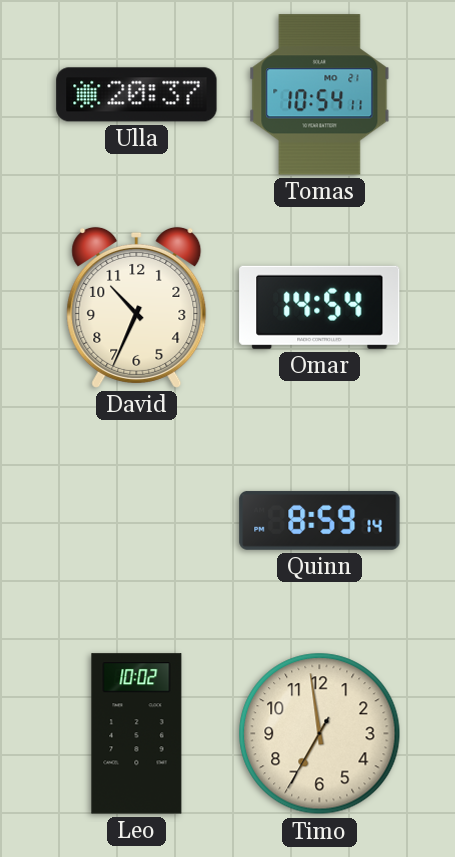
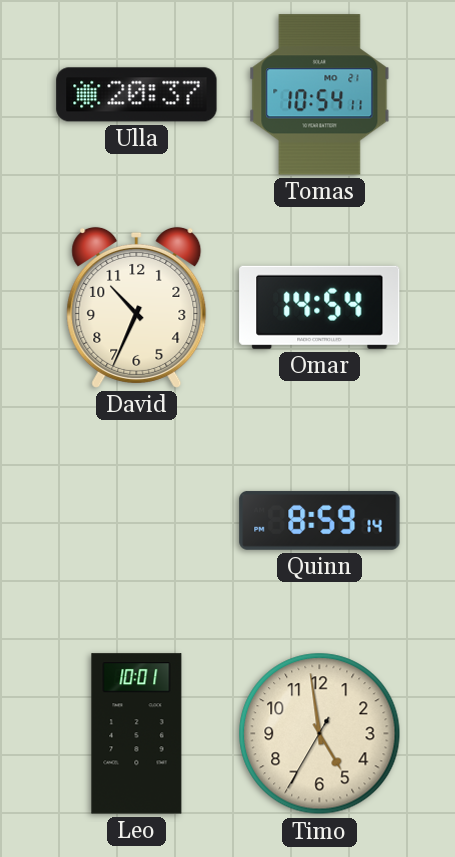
Leo: 10:02 -> 10:01 (137, 734)
Timo: 6:58 -> 4:58 (320, 734)
